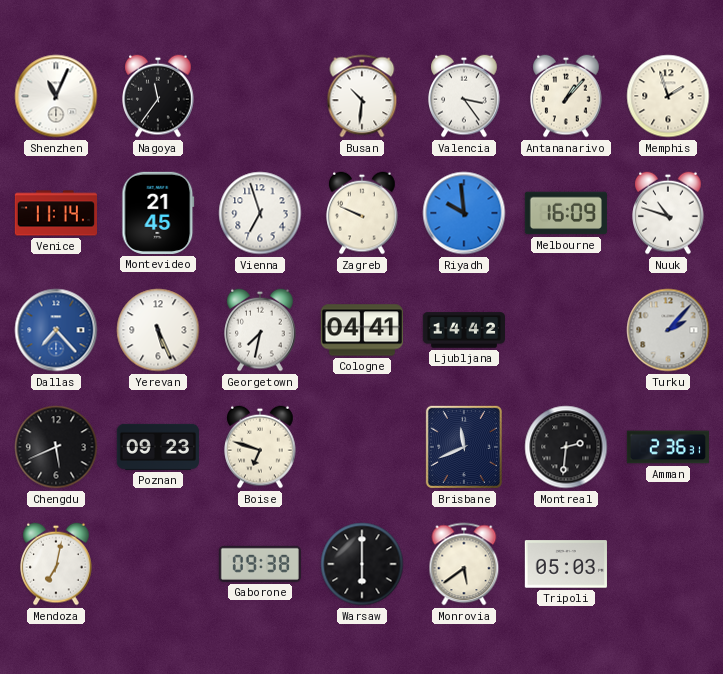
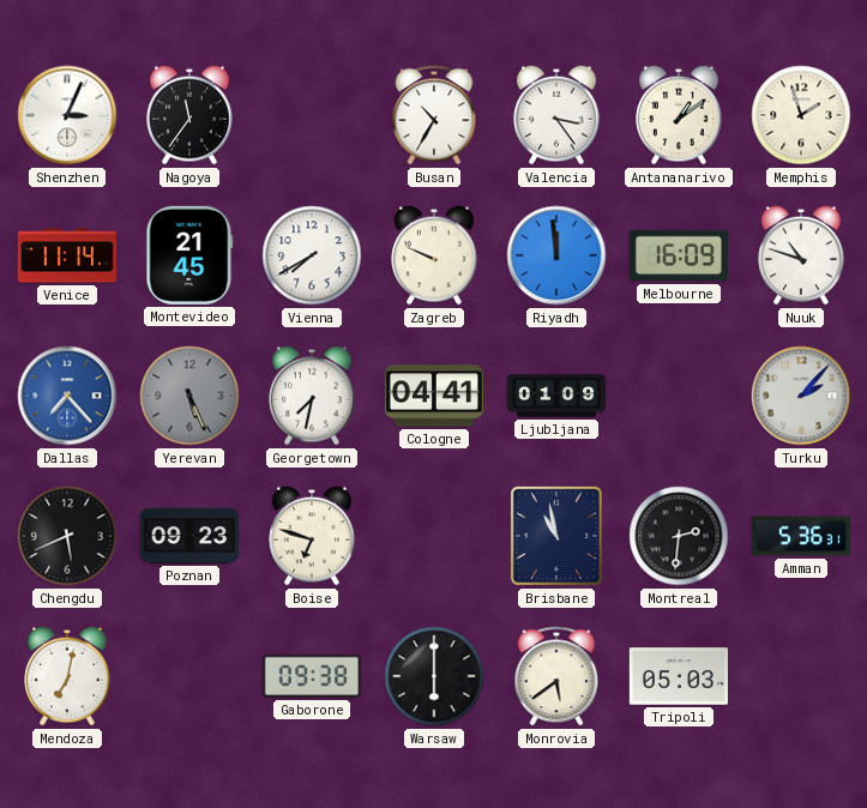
Shenzhen: 11:04 -> 3:04 (67, 115)
Busan: 10:31 -> 10:35 (434, 115)
Antananarivo: 1:07 -> 1:09 (679, 115)
Vienna: 6:57 -> 7:40 (312, 255)
Riyadh: 9:59 -> 11:59 (556, 255)
Yerevan dial: white -> grey (189, 396)
Ljubljana: 14:42 -> 01:09 (555, 396)
Brisbane: 11:41 -> 10:58 (556, 536)
Amman: 2:36 -> 5:36 (800, 536)
